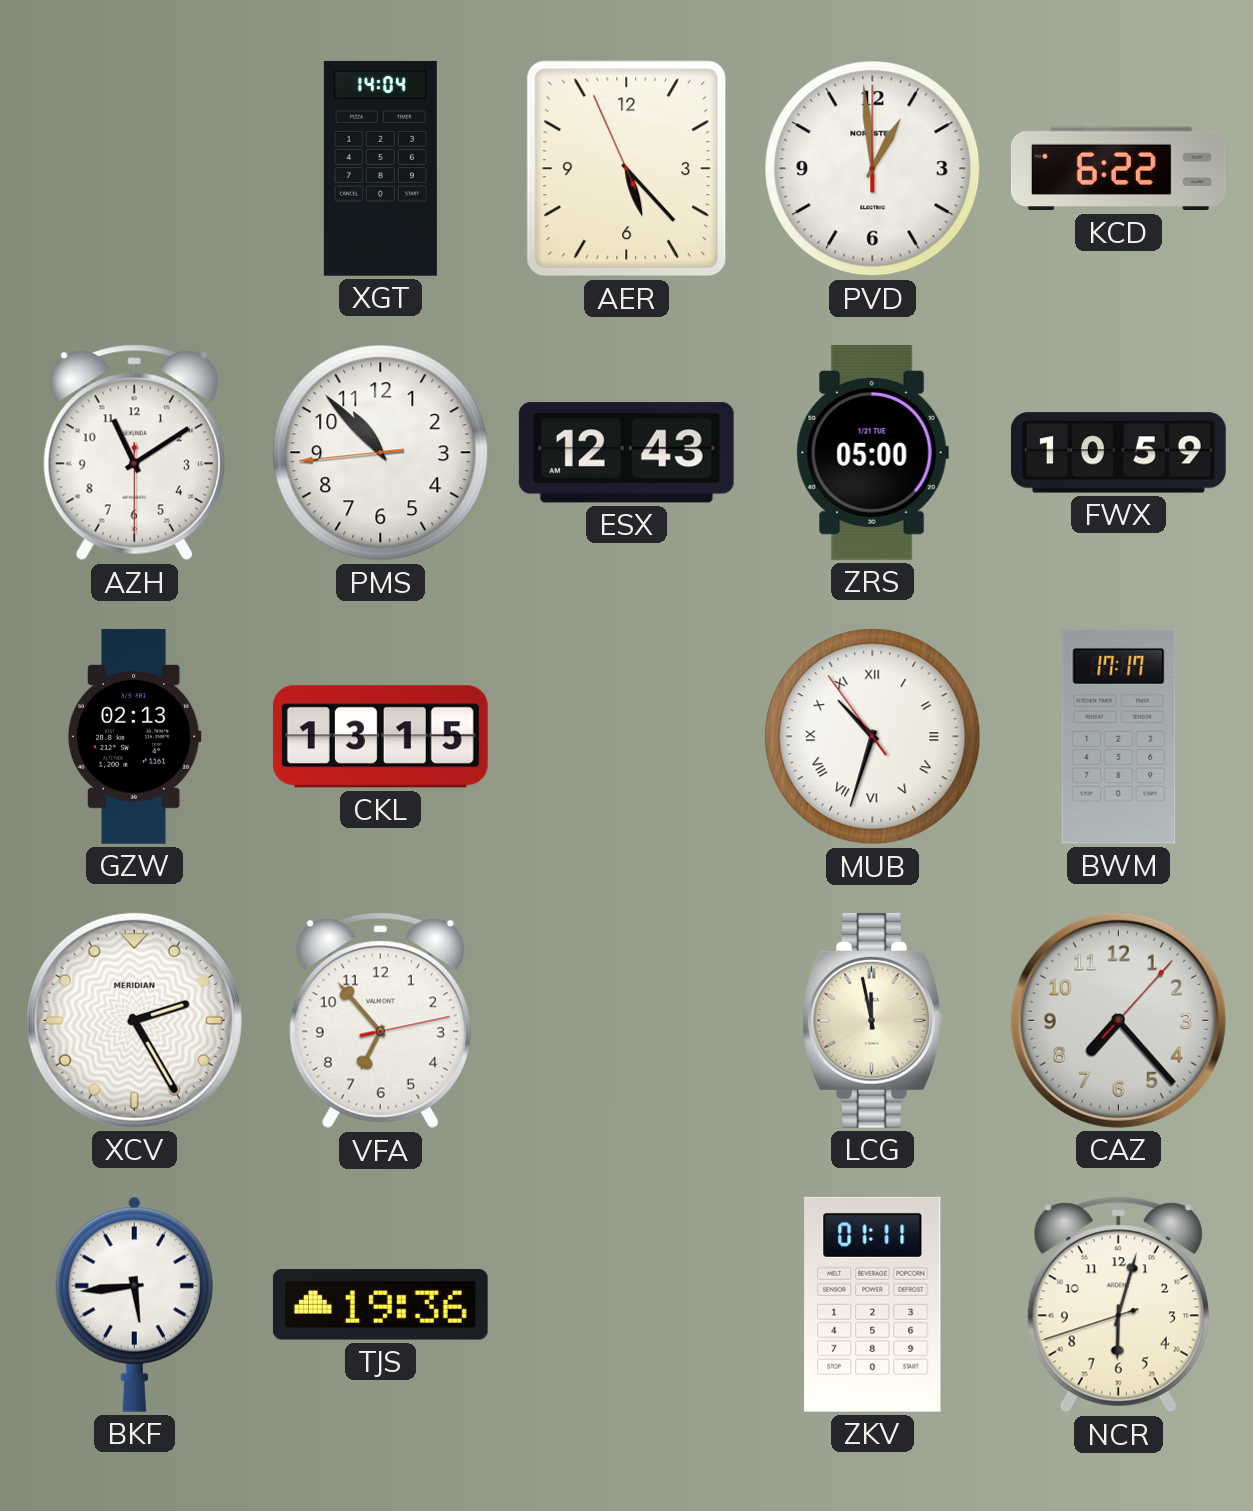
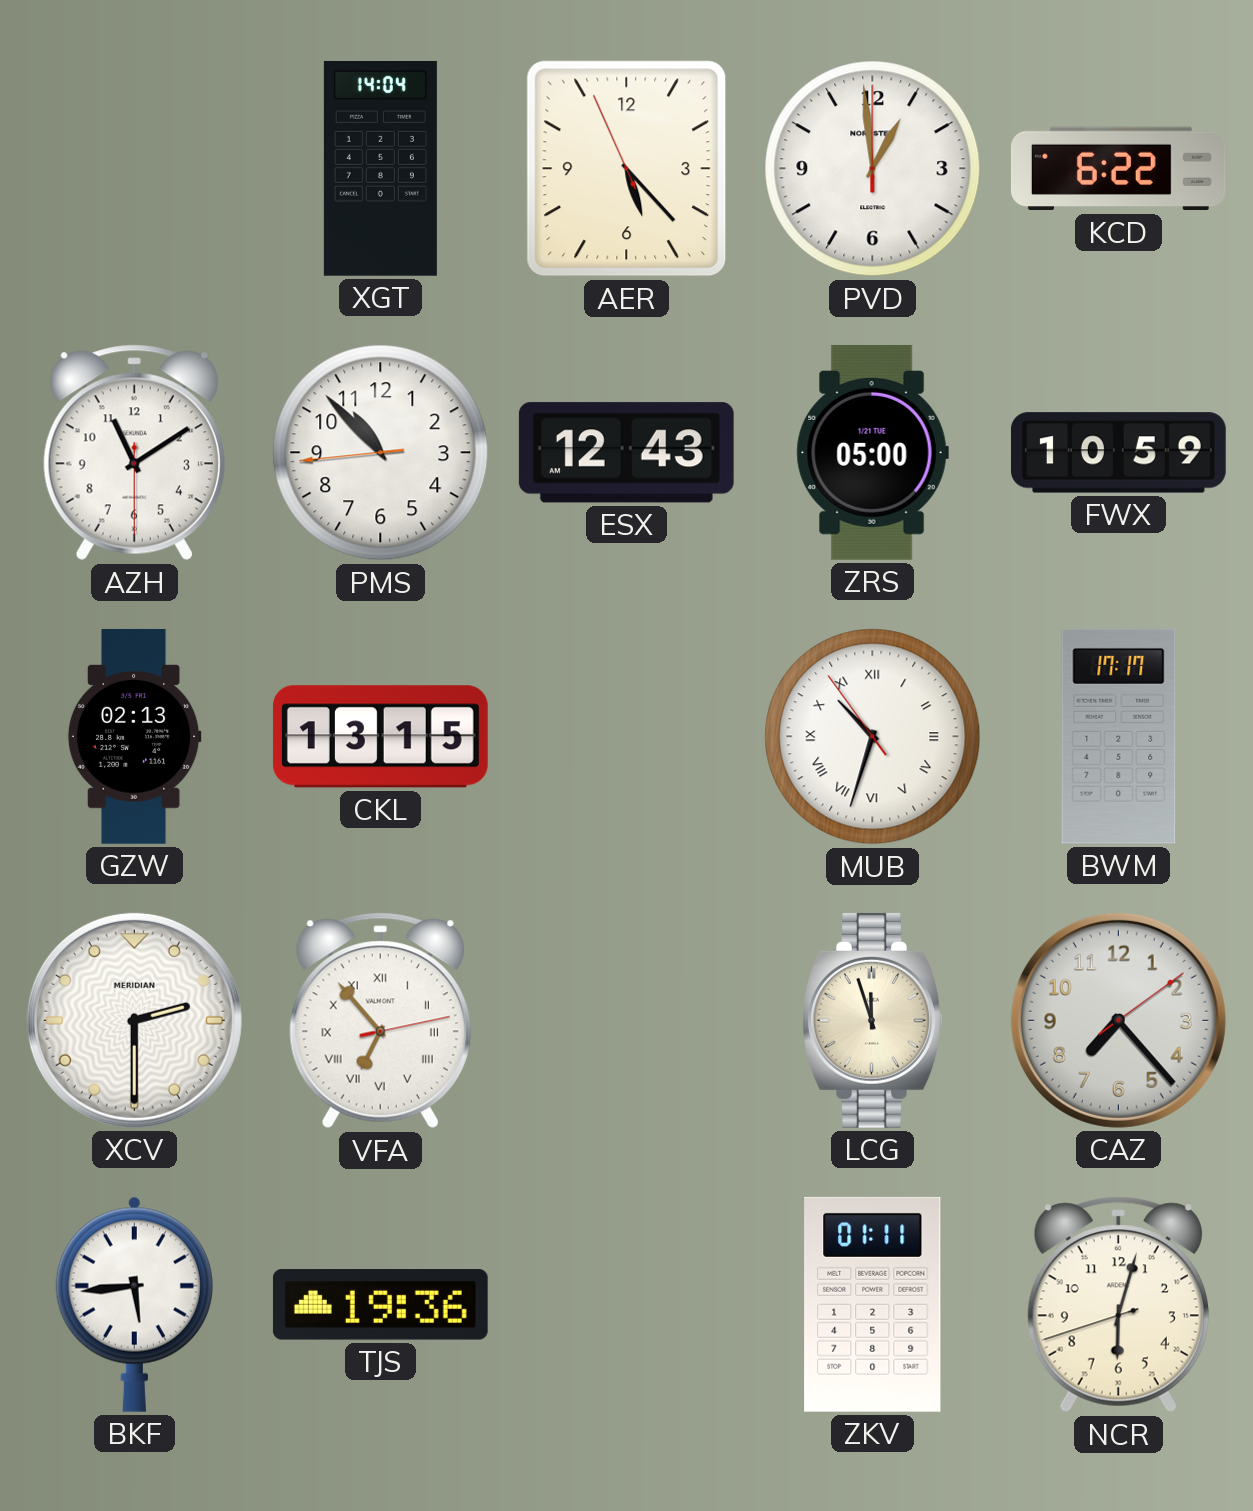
XCV: 2:25 -> 2:30 (134, 1020)
VFA numerals: Arabic -> Roman (380, 1021)
LCG: 11:58 -> 11:57 (873, 1020)
CAZ: 7:23:07 -> 7:23:09 (1118, 1020)
